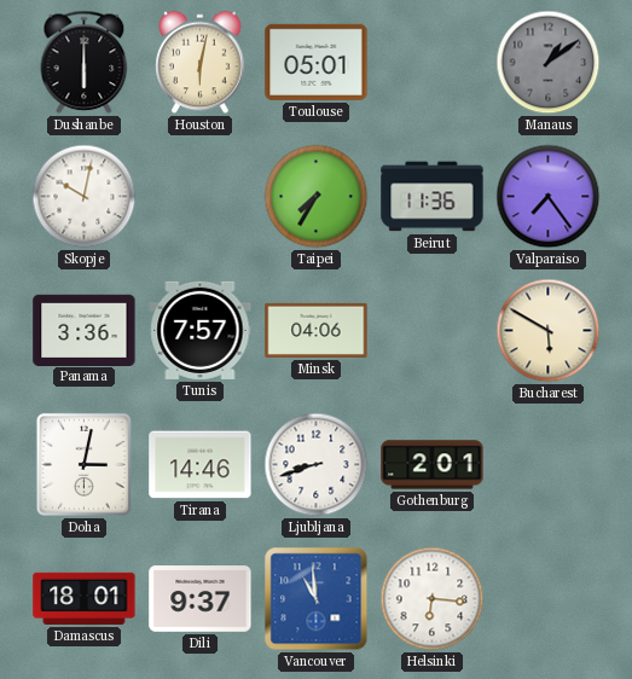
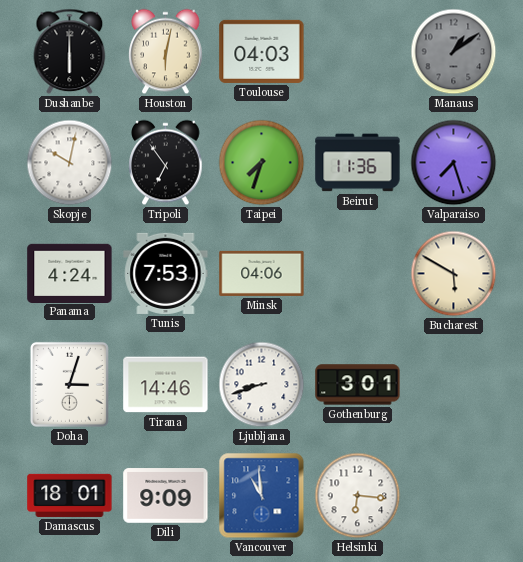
Toulouse: 05:01 -> 04:03 (262, 51)
Tripoli: none -> 6:54 (166, 163)
Taipei: 7:35 -> 7:33 (262, 163)
Valparaiso: 7:24 -> 7:27 (454, 163)
Panama: 3:36 -> 4:24 (70, 273)
Tunis: 7:57 -> 7:53 (166, 273)
Doha: 3:02 -> 3:03 (69, 384)
Gothenburg: 2:01 -> 3:01 (358, 385)
Dili: 9:37 -> 9:09 (166, 496)
